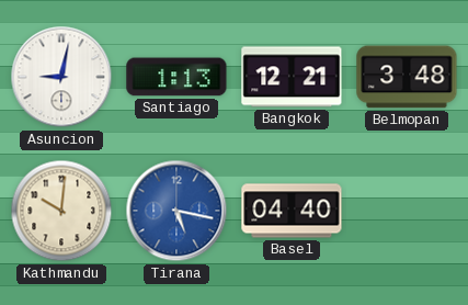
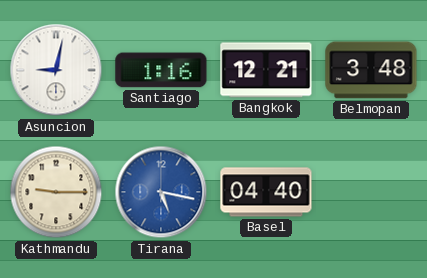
Santiago: 1:13 -> 1:16 (161, 70)
Kathmandu: 10:01 -> 9:15 (56, 192)
